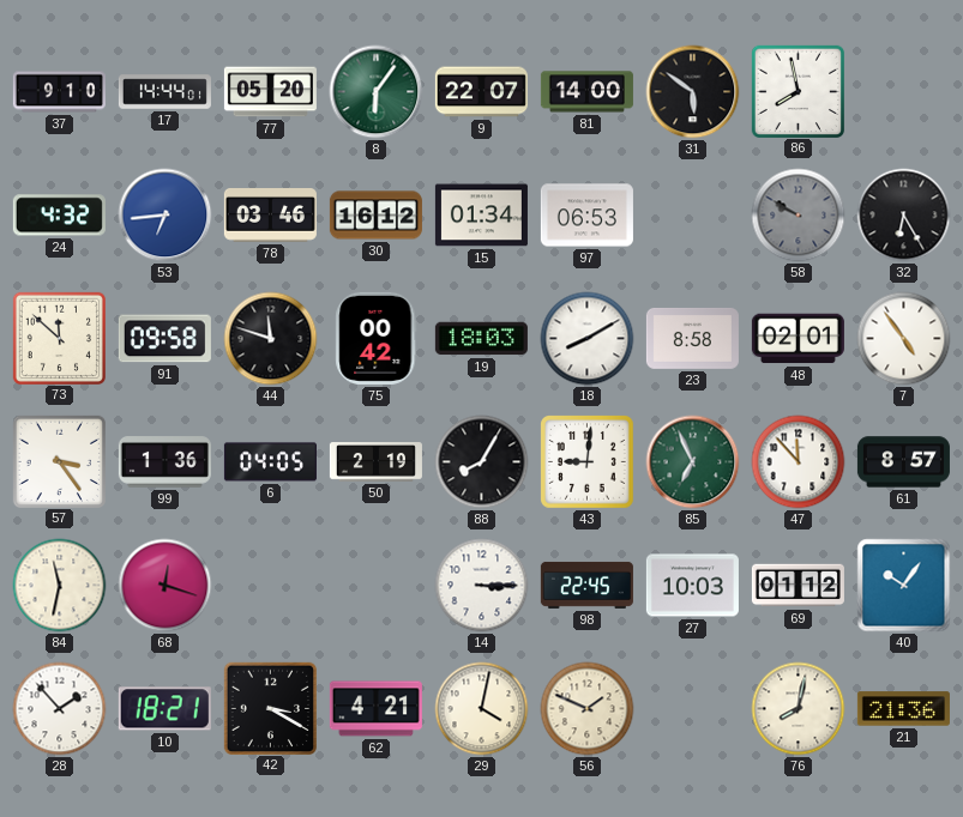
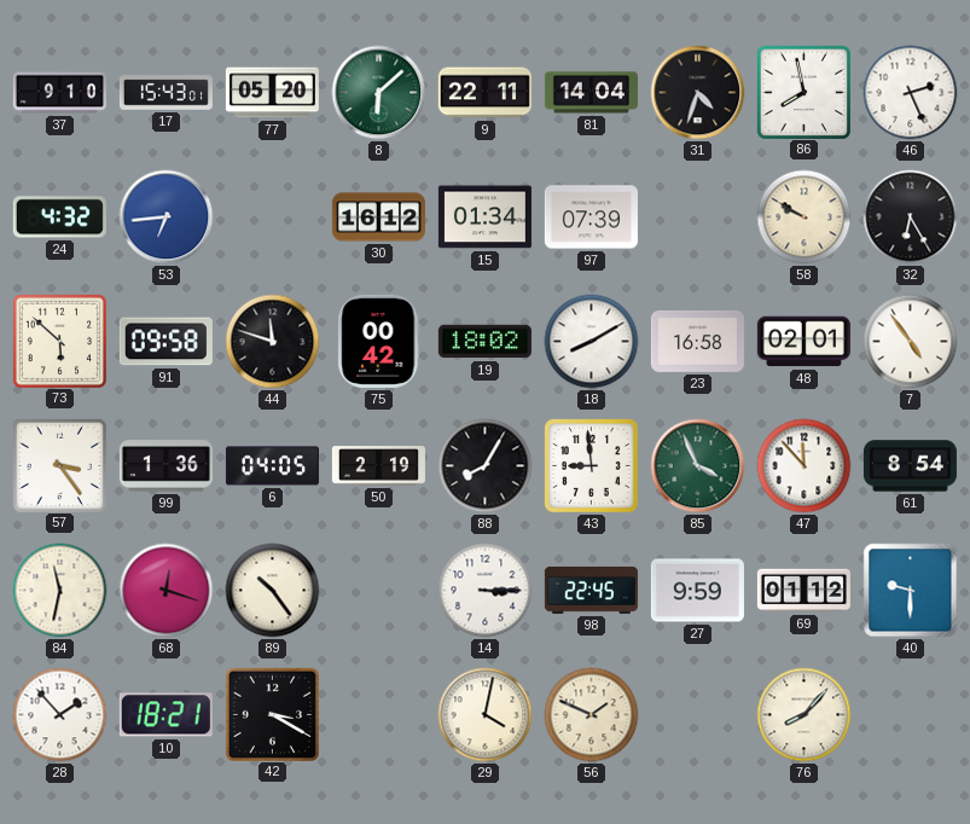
17: 14:44 -> 15:43 (165, 93)
8: 6:06 -> 6:08 (379, 93)
9: 22:07 -> 22:11 (484, 93)
81: 14:00 -> 14:04 (591, 93)
31: 5:51 -> 4:33 (698, 93)
46: none -> 2:26 (911, 93)
78: 03:46 -> none (270, 216)
97: 06:53 -> 07:39 (591, 217)
58 dial: grey -> cream (805, 217)
73: 11:52 -> 5:52 (59, 341)
19: 18:03 -> 18:02 (484, 342)
23: 8:58 -> 16:58 (697, 342)
43: 9:01 -> 8:59 (592, 466)
85: 6:56 -> 3:56 (698, 466)
61: 8:57 -> 8:54 (910, 466)
89: none -> 10:24 (273, 591)
27: 10:03 -> 9:59 (697, 591)
40: 10:06 -> 9:30 (911, 591)
62: 4:21 -> none (375, 709)
76: 8:02 -> 8:07 (805, 715)
21: 21:36 -> none (903, 709)
